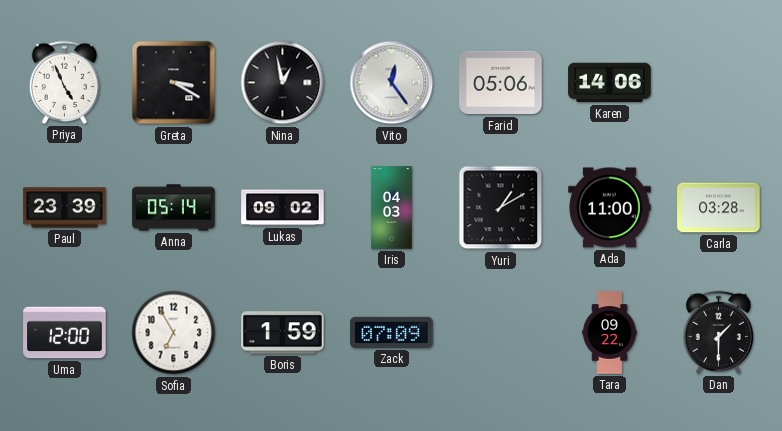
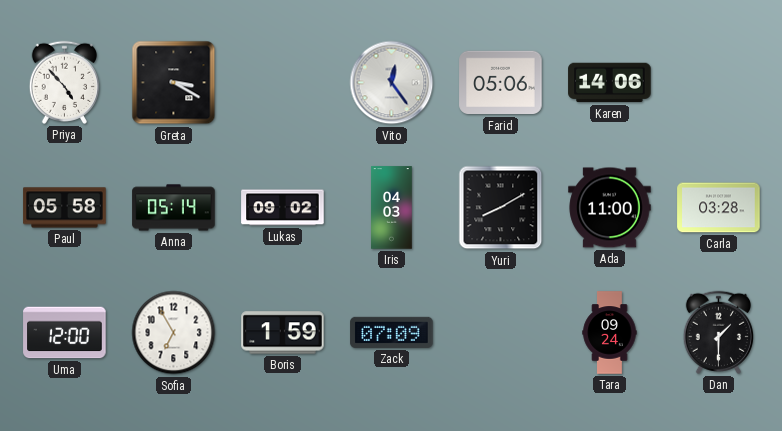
Priya: 4:56 -> 4:53 (64, 82)
Nina: 12:58 -> none (283, 83)
Paul: 23:39 -> 05:58 (65, 208)
Yuri: 1:10 -> 8:10 (501, 208)
Tara: 09:22 -> 09:24 (610, 333)
